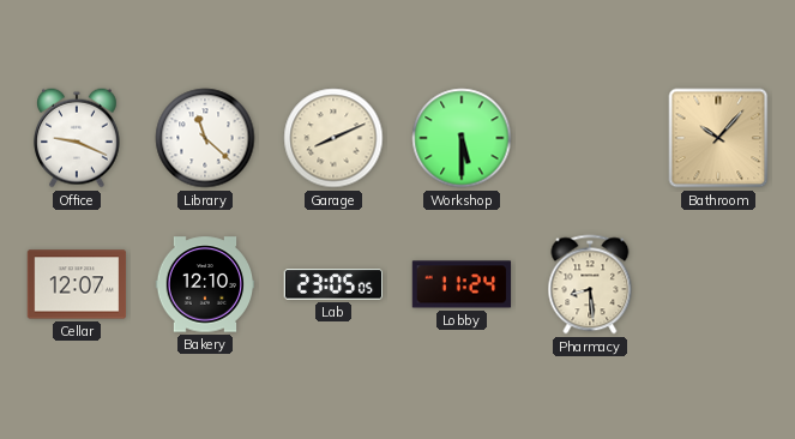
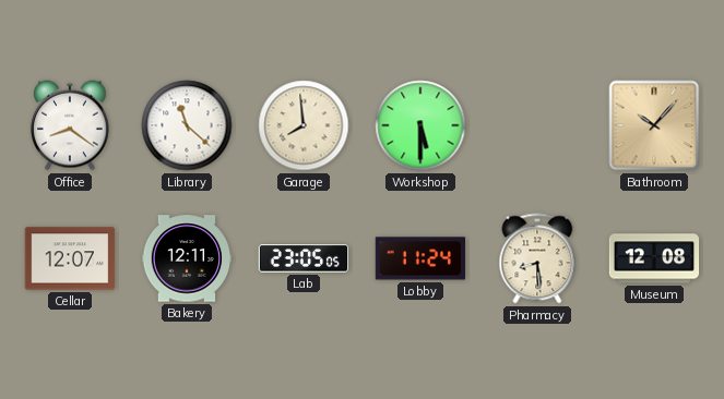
Office: 9:19 -> 8:21 (71, 125)
Garage: 8:11 -> 7:59 (304, 125)
Bakery: 12:10 -> 12:11 (187, 258)
Museum: none -> 12:08 (654, 258)
